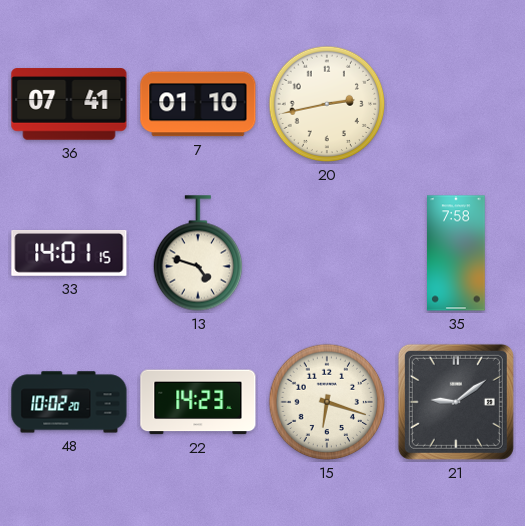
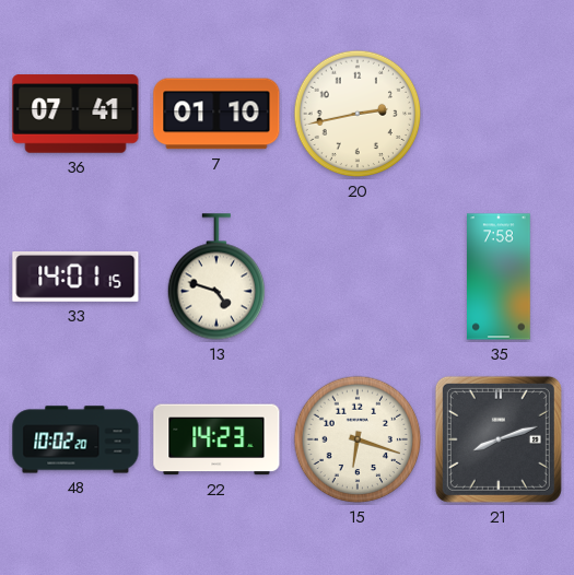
21: 9:09 -> 8:12 (499, 439)
